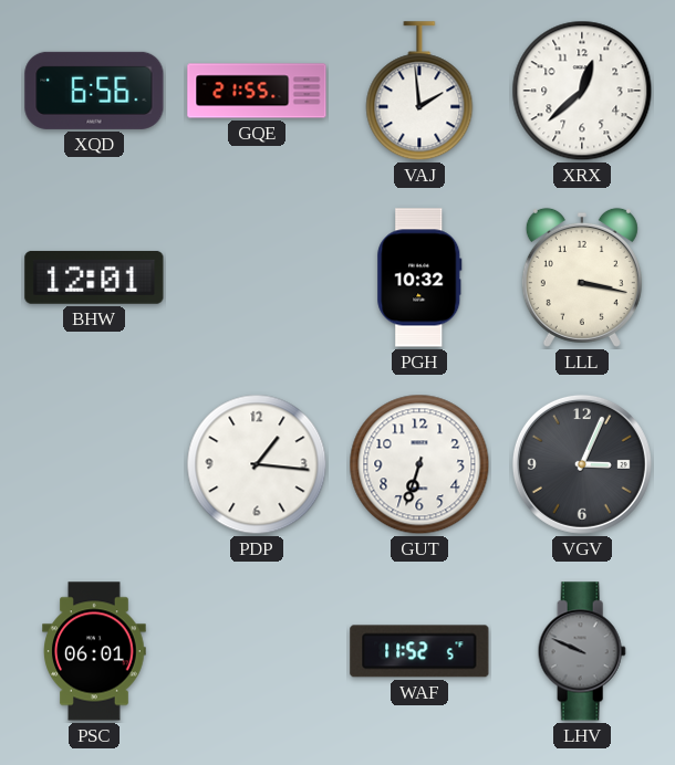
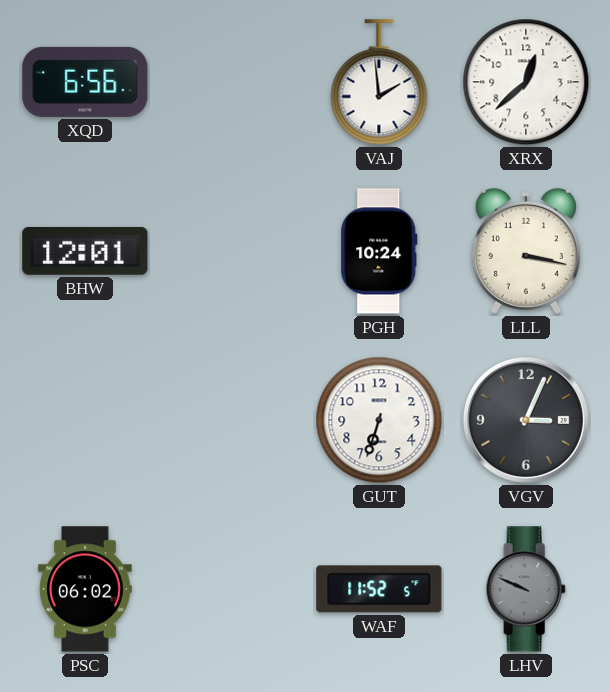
GQE: 21:55 -> none (257, 91)
PGH: 10:32 -> 10:24 (379, 251)
PDP: 1:16 -> none (257, 464)
PSC: 06:01 -> 06:02 (85, 589)
